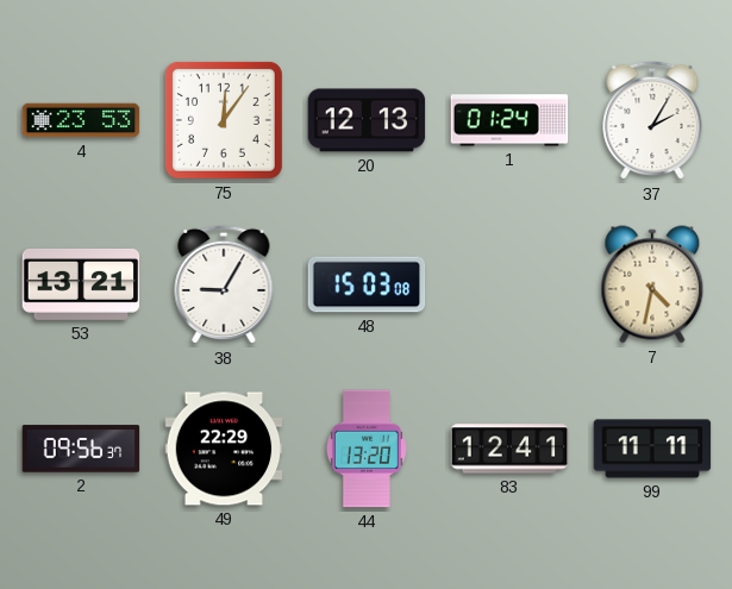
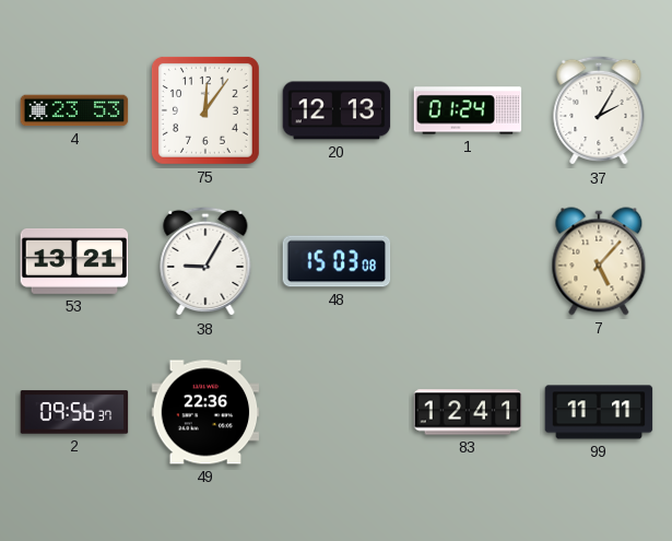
7: 4:32 -> 5:07 (599, 261)
49: 22:29 -> 22:36 (205, 412)
44: 13:20 -> none (367, 449)
